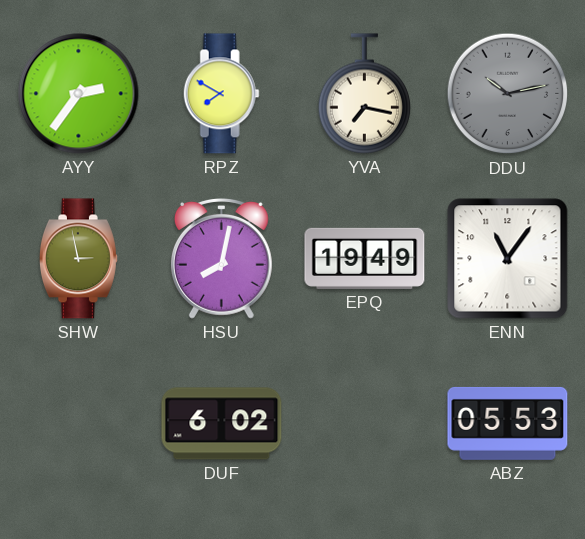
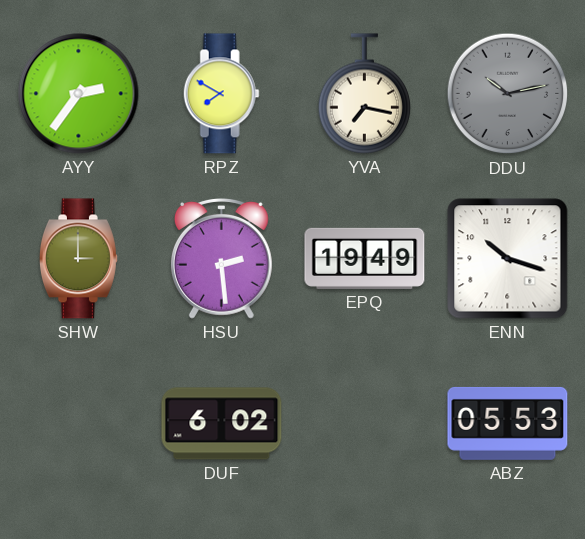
SHW: 2:58 -> 3:00 (78, 259)
HSU: 8:02 -> 2:29 (221, 259)
ENN: 11:06 -> 10:18 (508, 259)
